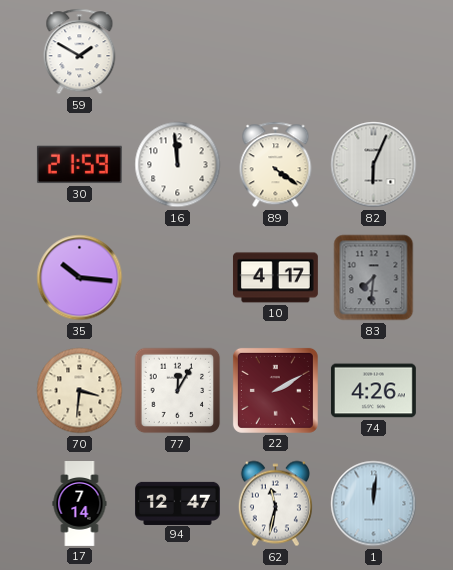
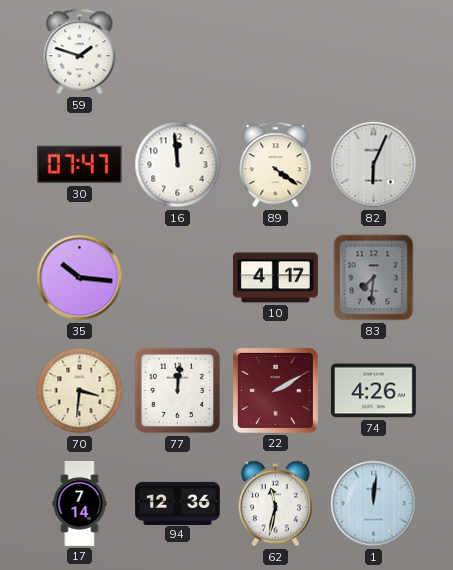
59: 1:50 -> 1:48 (80, 52)
30: 21:59 -> 07:47 (79, 165)
77: 12:05 -> 12:01 (178, 391)
94: 12:47 -> 12:36 (178, 503)
